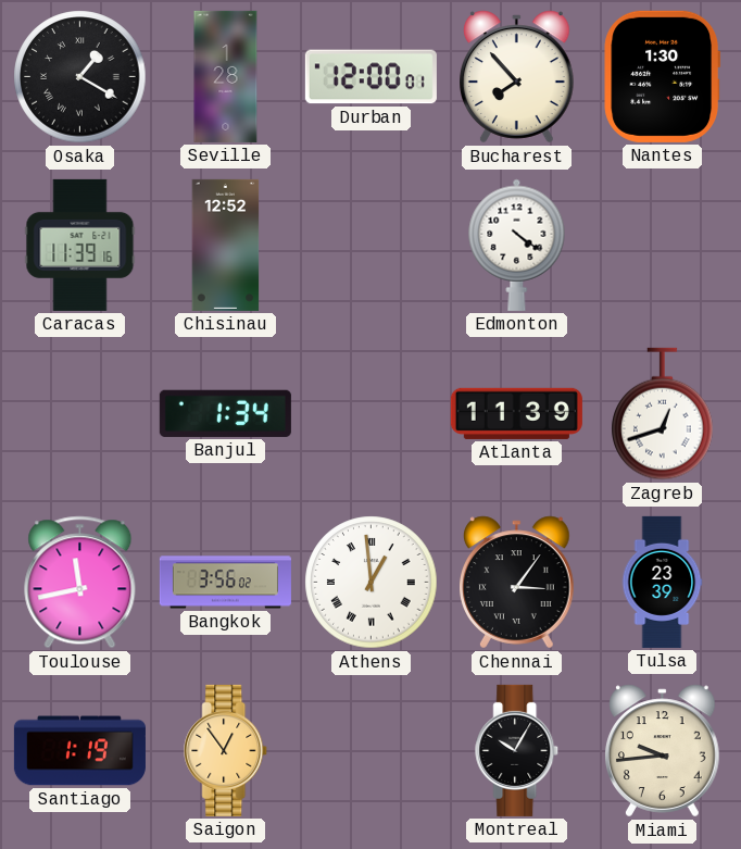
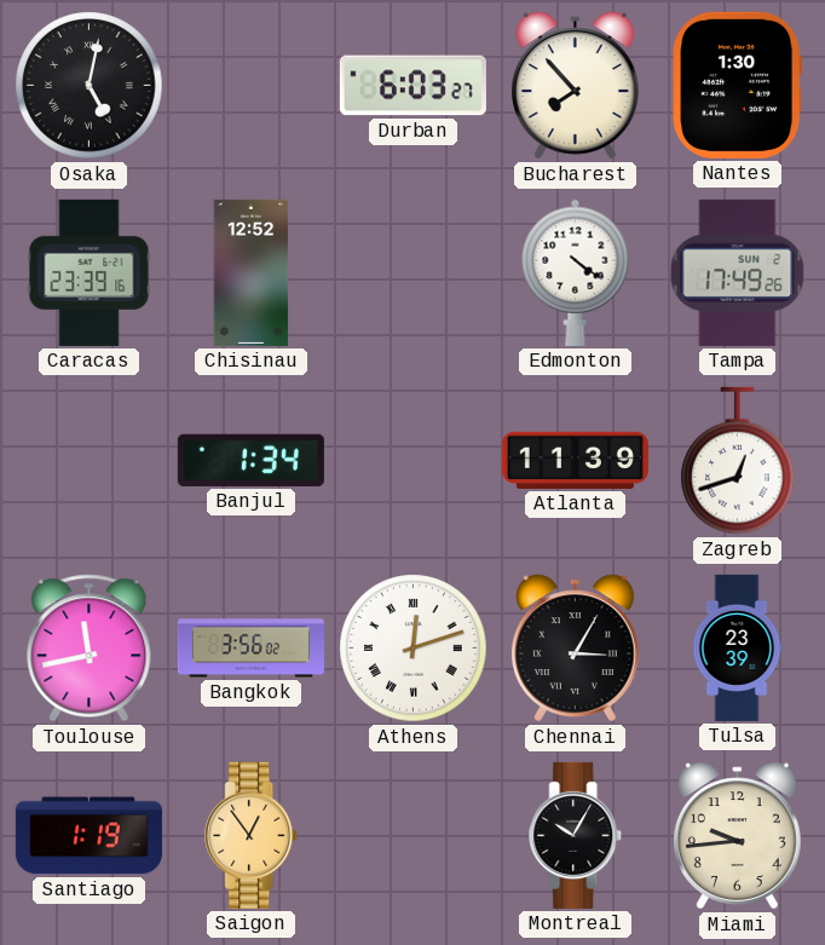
Osaka: 1:20 -> 5:02 (90, 86)
Seville: 1:28 -> none (226, 76)
Durban: 12:00 -> 6:03 (412, 86)
Caracas: 11:39 -> 23:39 (90, 272)
Tampa: none -> 17:49 (738, 272)
Athens: 12:59 -> 12:12 (414, 649)
Chennai: 3:06 -> 3:05 (576, 649)
